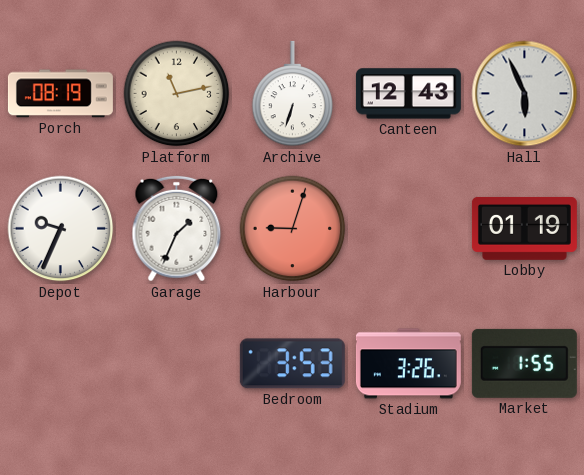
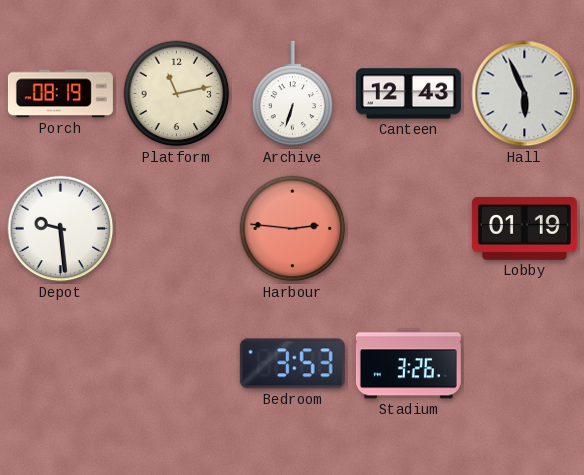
Depot: 9:34 -> 9:29 (61, 229)
Garage: 1:34 -> none (177, 229)
Harbour: 9:03 -> 2:46 (293, 229)
Market: 1:55 -> none (524, 363)
